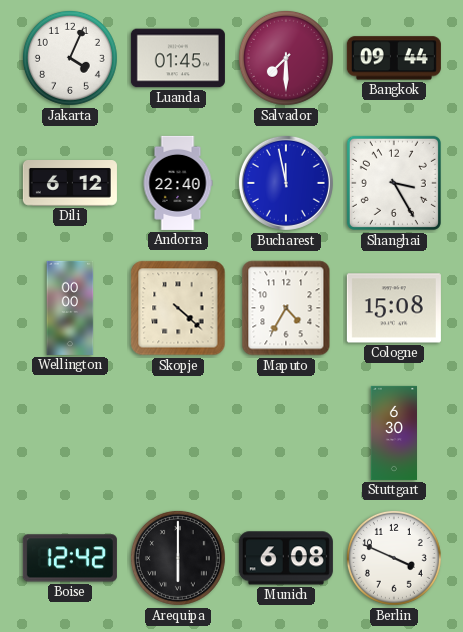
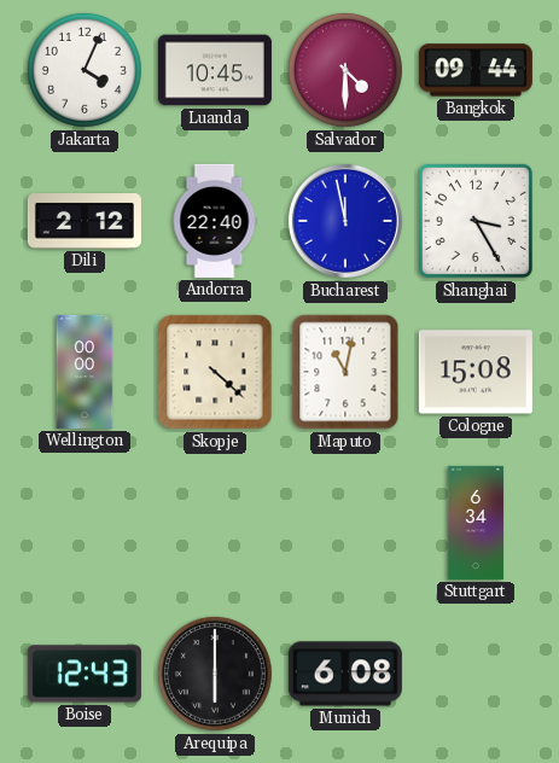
Luanda: 01:45 -> 10:45 (215, 70)
Salvador: 7:30 -> 4:30 (345, 70)
Dili: 6:12 -> 2:12 (85, 222)
Maputo: 4:35 -> 11:02 (345, 372)
Stuttgart: 6:30 -> 6:34 (476, 523)
Boise: 12:42 -> 12:43 (85, 674)
Berlin: 3:49 -> none (394, 558)
